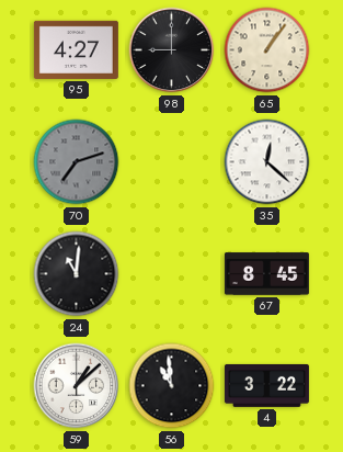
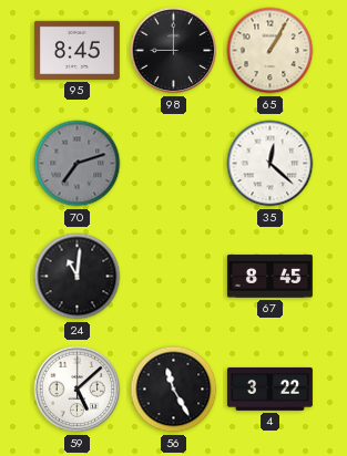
95: 4:27 -> 8:45 (76, 50)
65: 1:06 -> 1:05 (271, 51)
59: 1:08 -> 5:08 (78, 390)
56: 10:59 -> 11:25 (174, 390)
